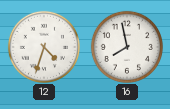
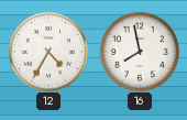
12: 4:33 -> 4:35 (47, 51)
